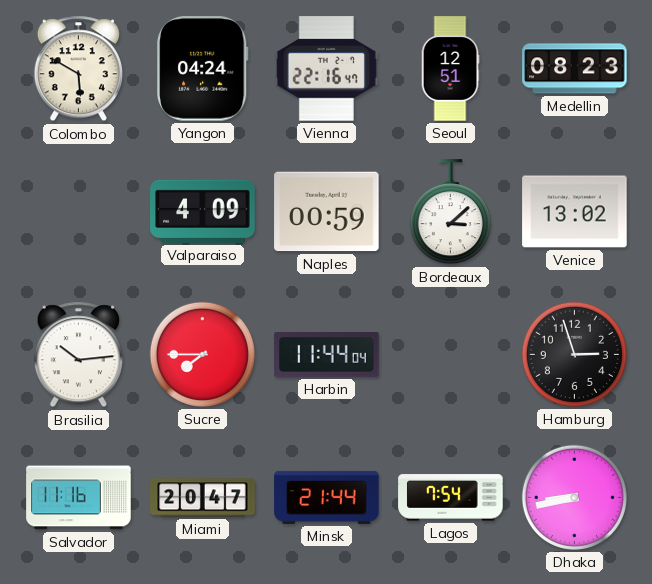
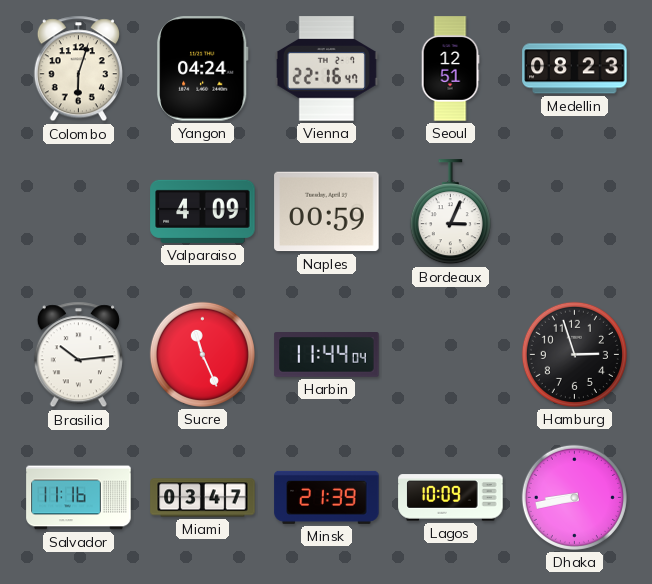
Colombo: 5:50 -> 6:03 (78, 69)
Bordeaux: 3:08 -> 3:04 (450, 212)
Venice: 13:02 -> none (575, 212)
Sucre: 7:45 -> 11:26 (202, 354)
Miami: 20:47 -> 03:47 (203, 498)
Minsk: 21:44 -> 21:39 (327, 497)
Lagos: 7:54 -> 10:09 (451, 498)
